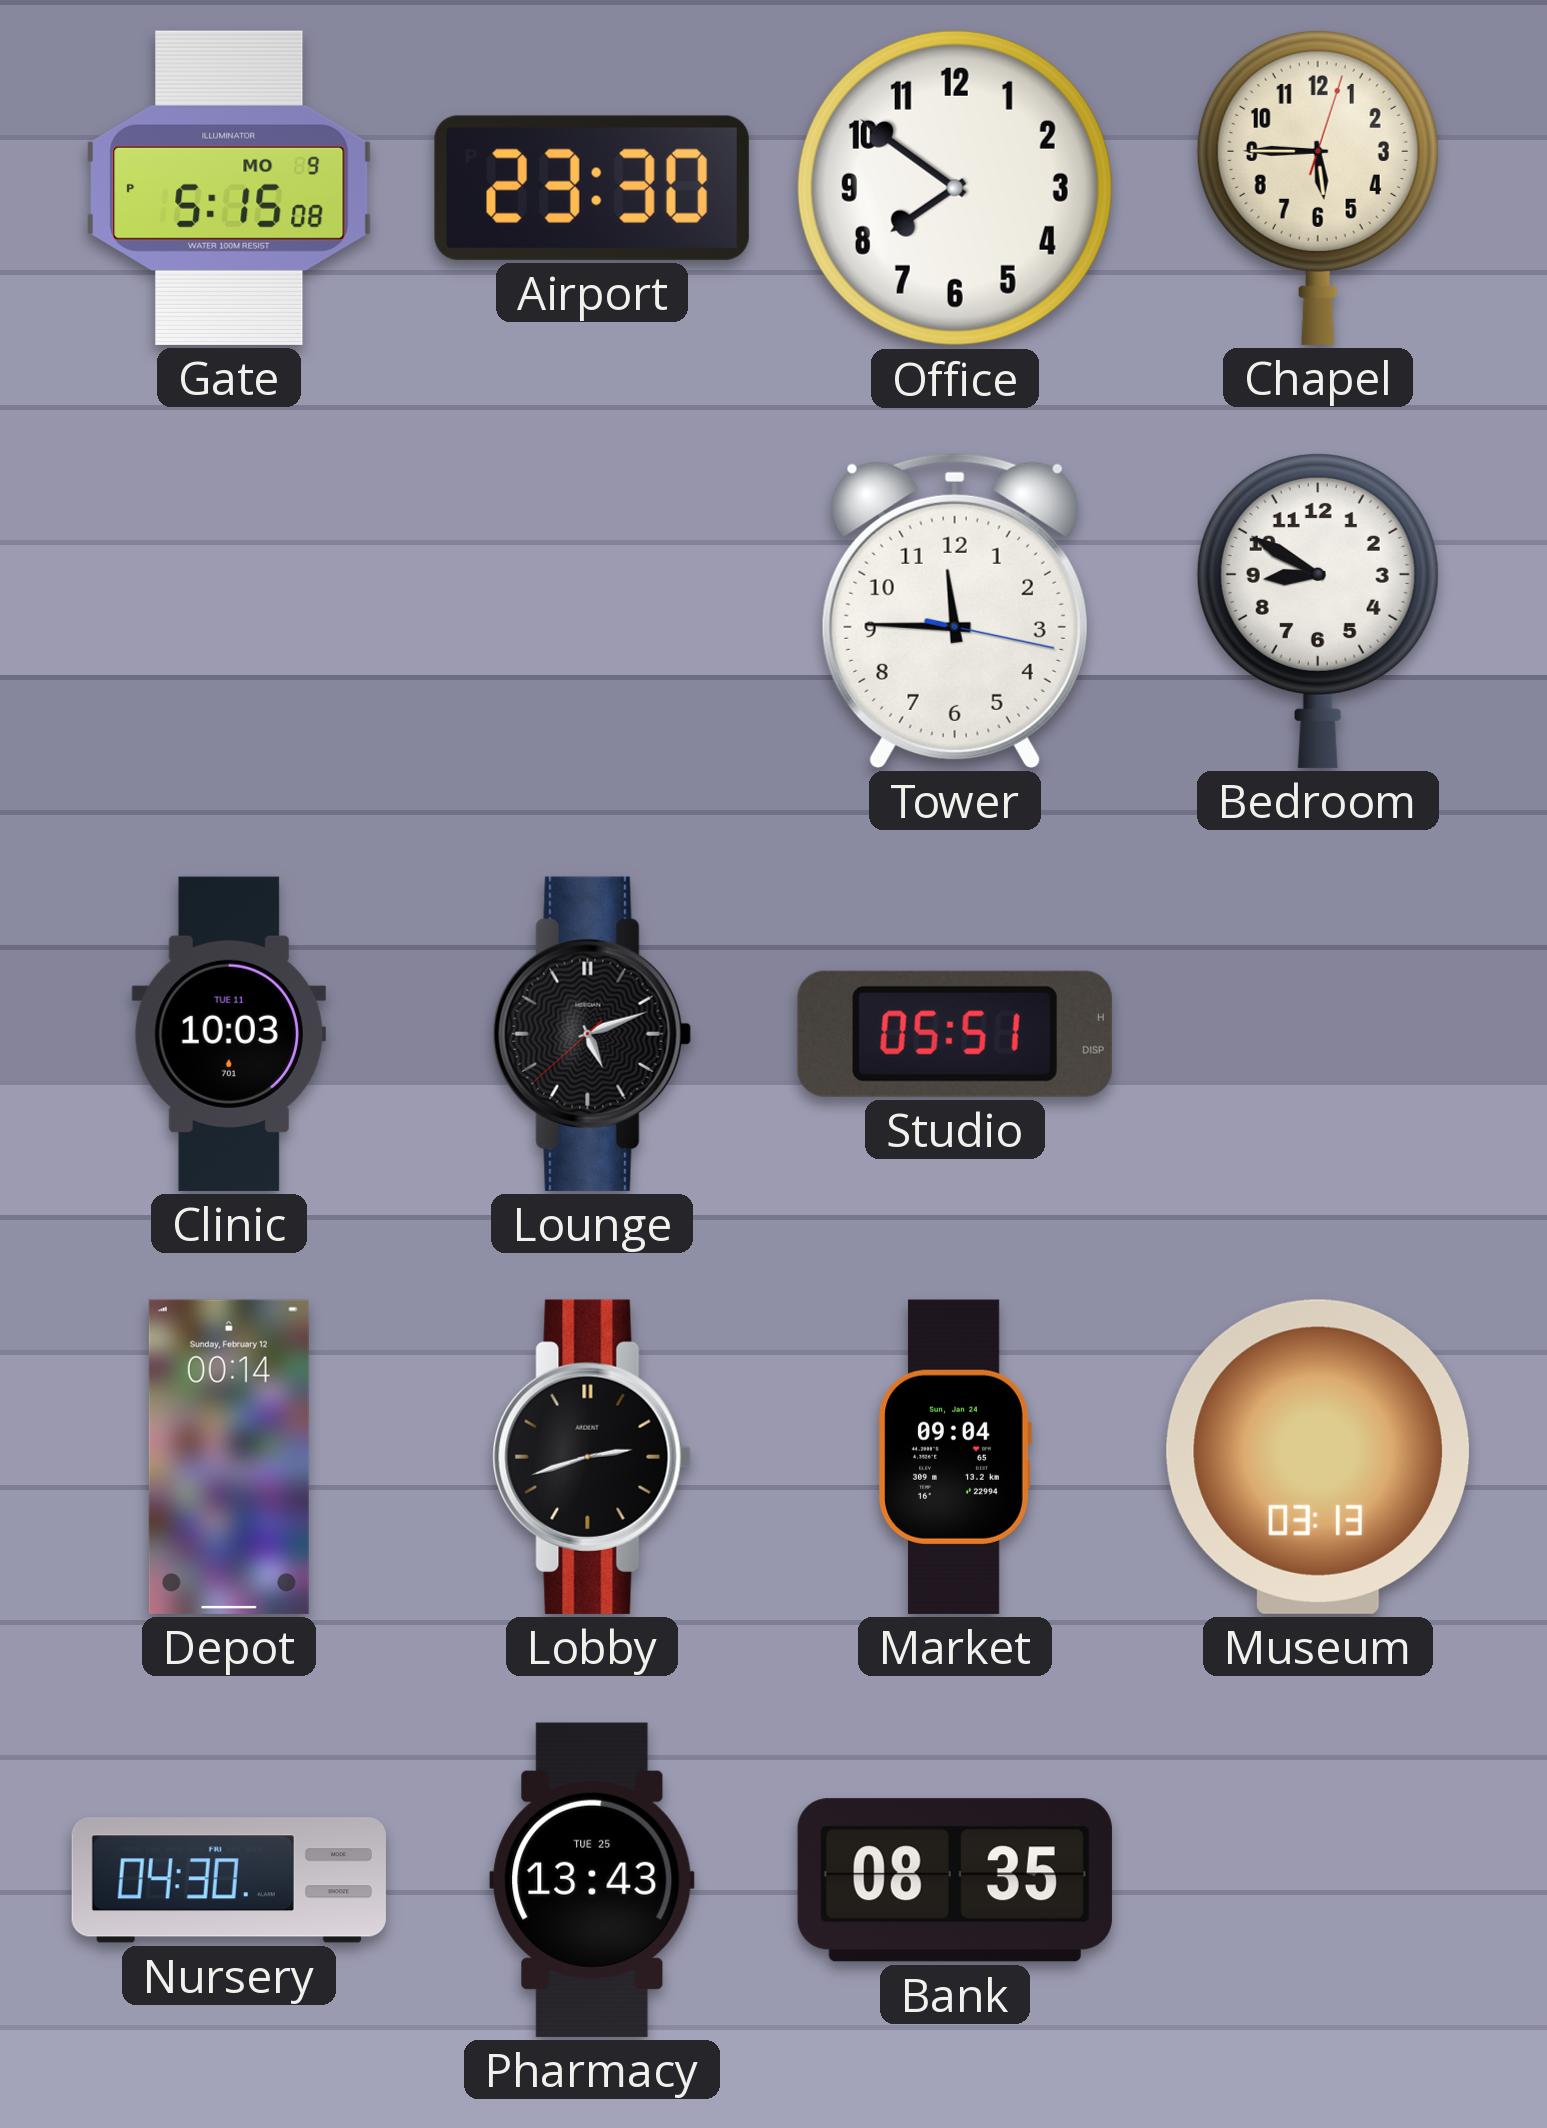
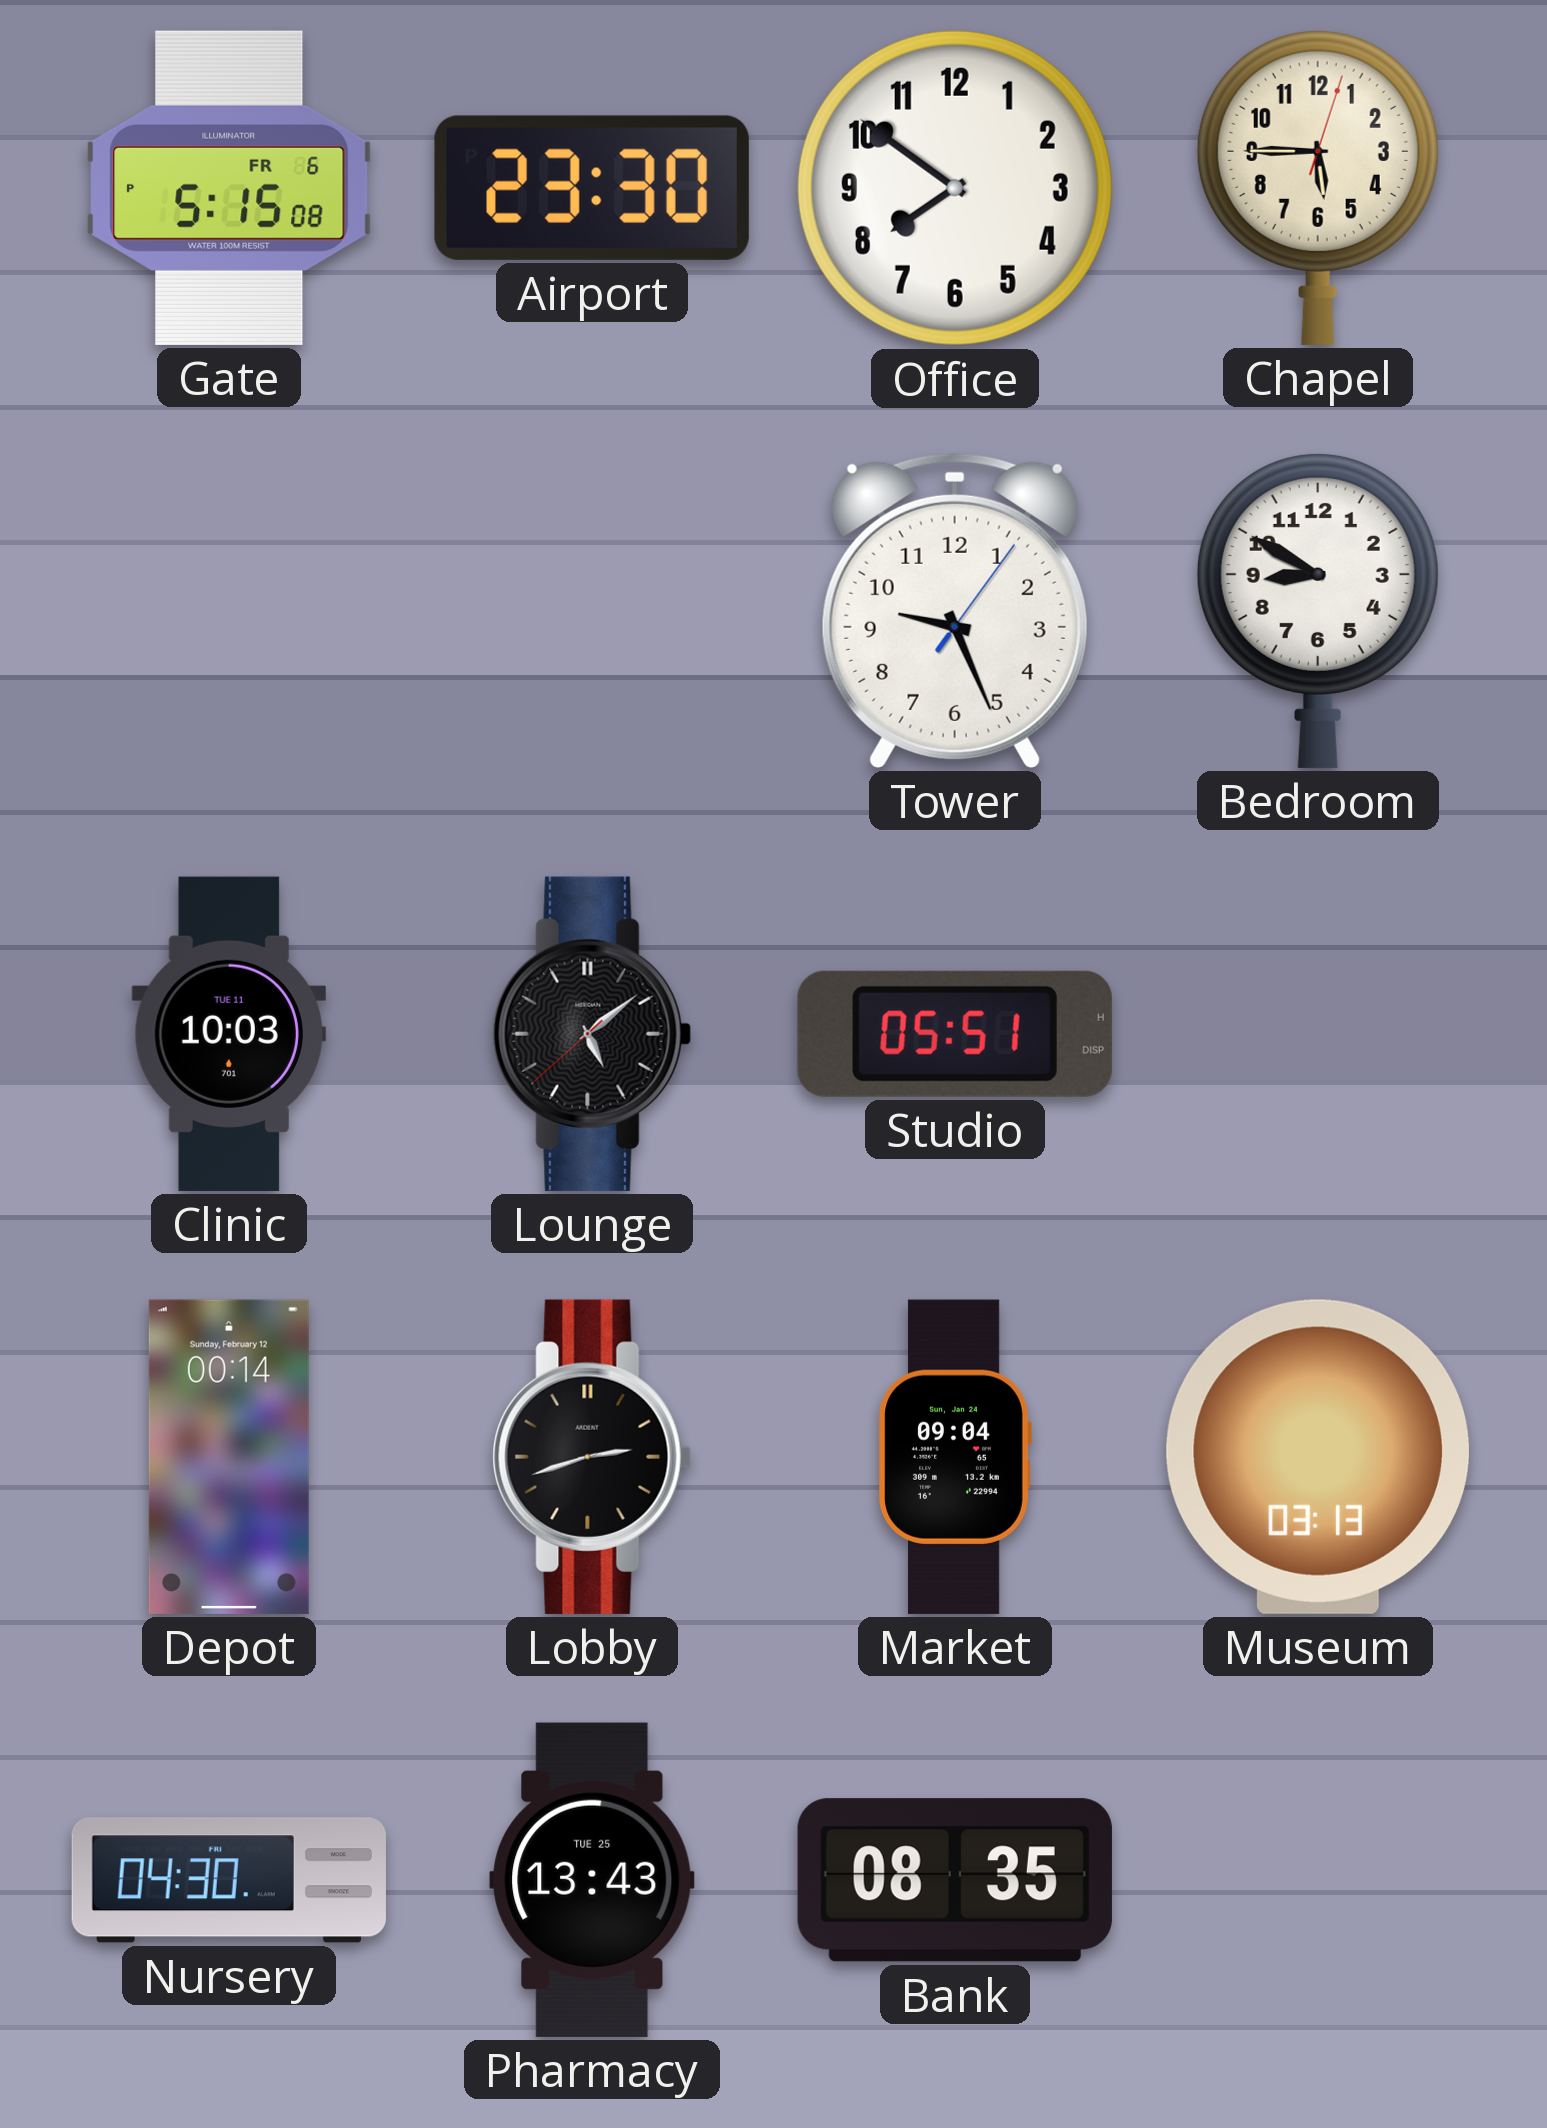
Gate date: MO 9 -> FR 6 (229, 188)
Tower: 11:45 -> 9:26 (955, 610)
Lounge: 5:11 -> 5:08 (592, 1034)
